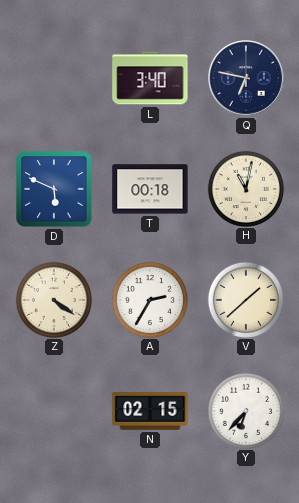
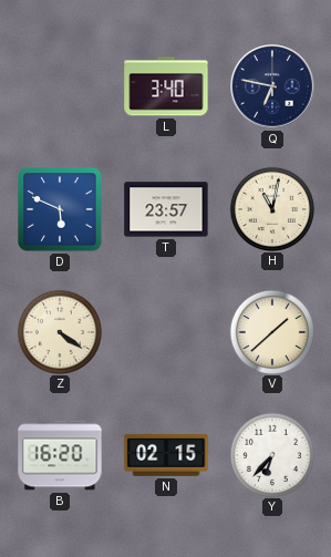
T: 00:18 -> 23:57 (166, 209)
A: 2:35 -> none (149, 299)
B: none -> 16:20 (60, 455)
